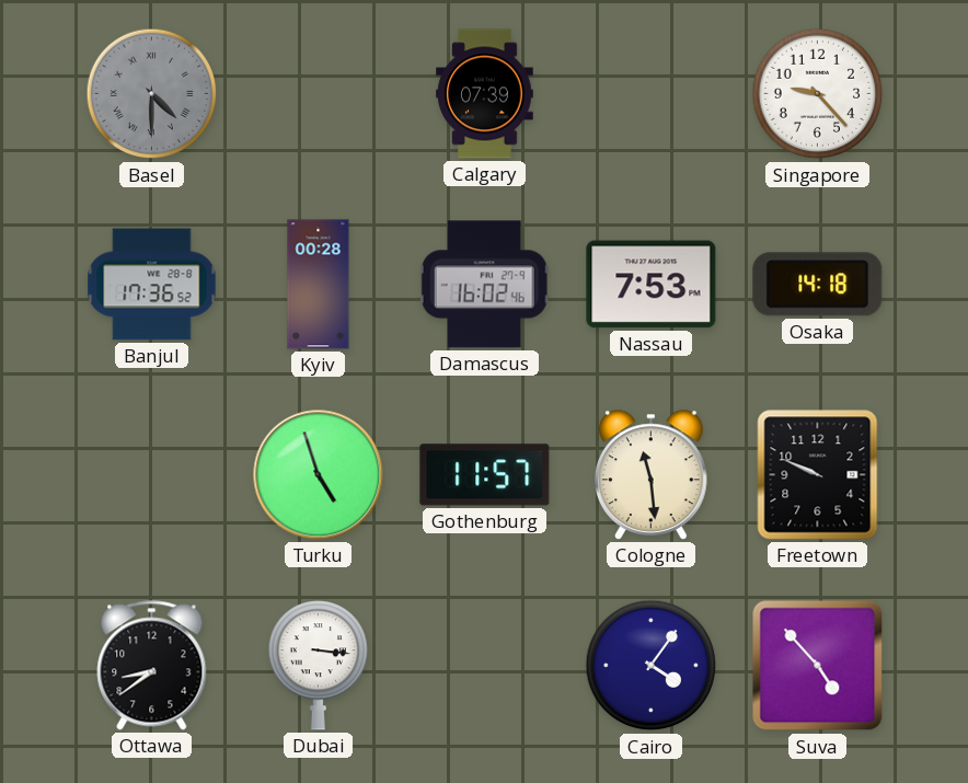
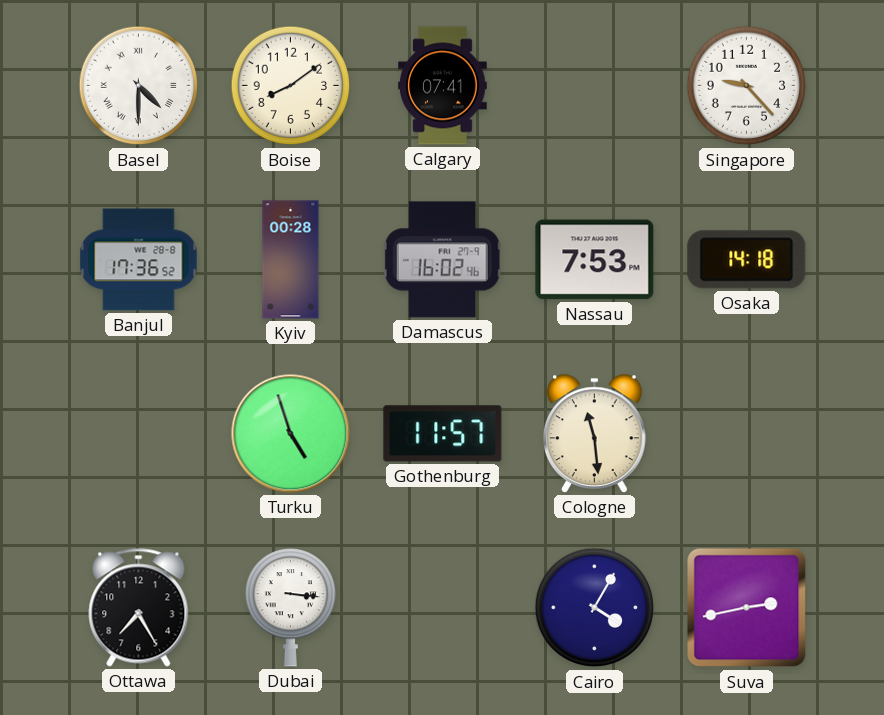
Basel dial: grey -> white (139, 86)
Boise: none -> 8:09 (291, 86)
Calgary: 07:39 -> 07:41 (443, 86)
Freetown: 9:49 -> none (818, 475)
Ottawa: 8:39 -> 7:25 (139, 608)
Cairo: 4:06 -> 4:05 (595, 608)
Suva: 4:53 -> 2:43 (747, 608)
